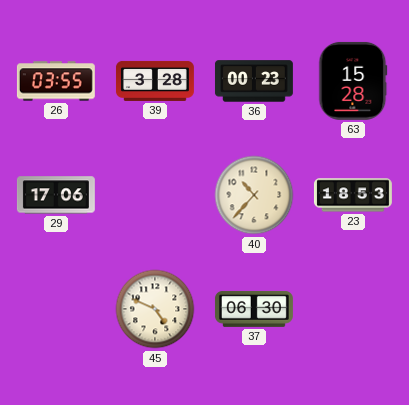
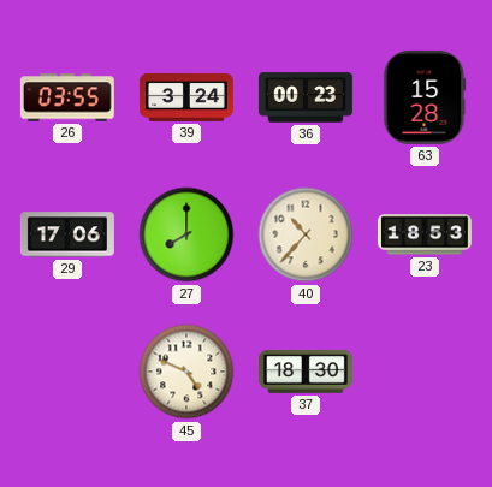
39: 3:28 -> 3:24 (186, 97)
27: none -> 8:00 (186, 234)
37: 06:30 -> 18:30 (306, 372)
